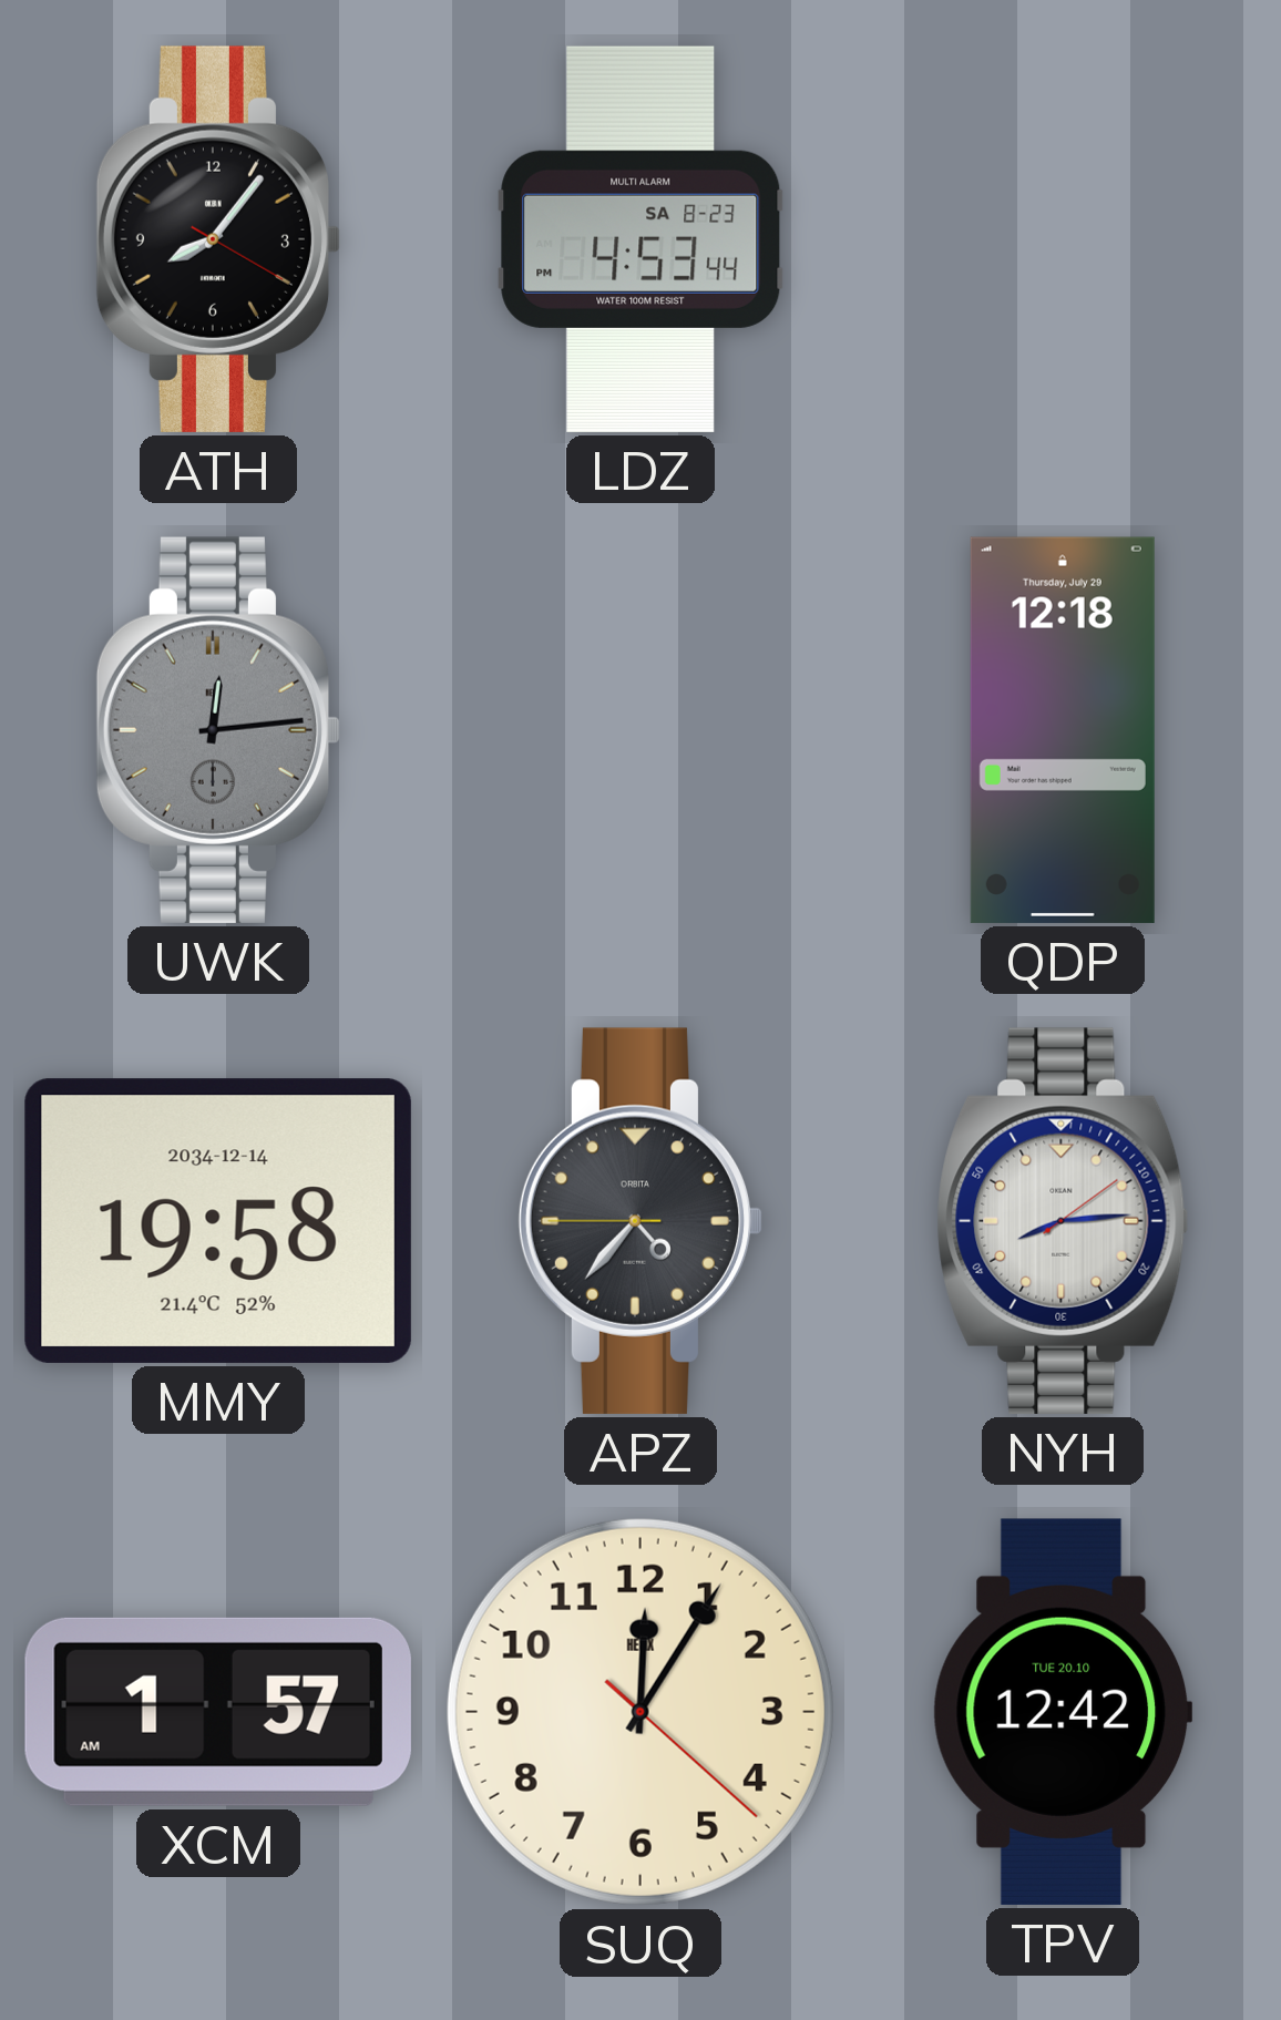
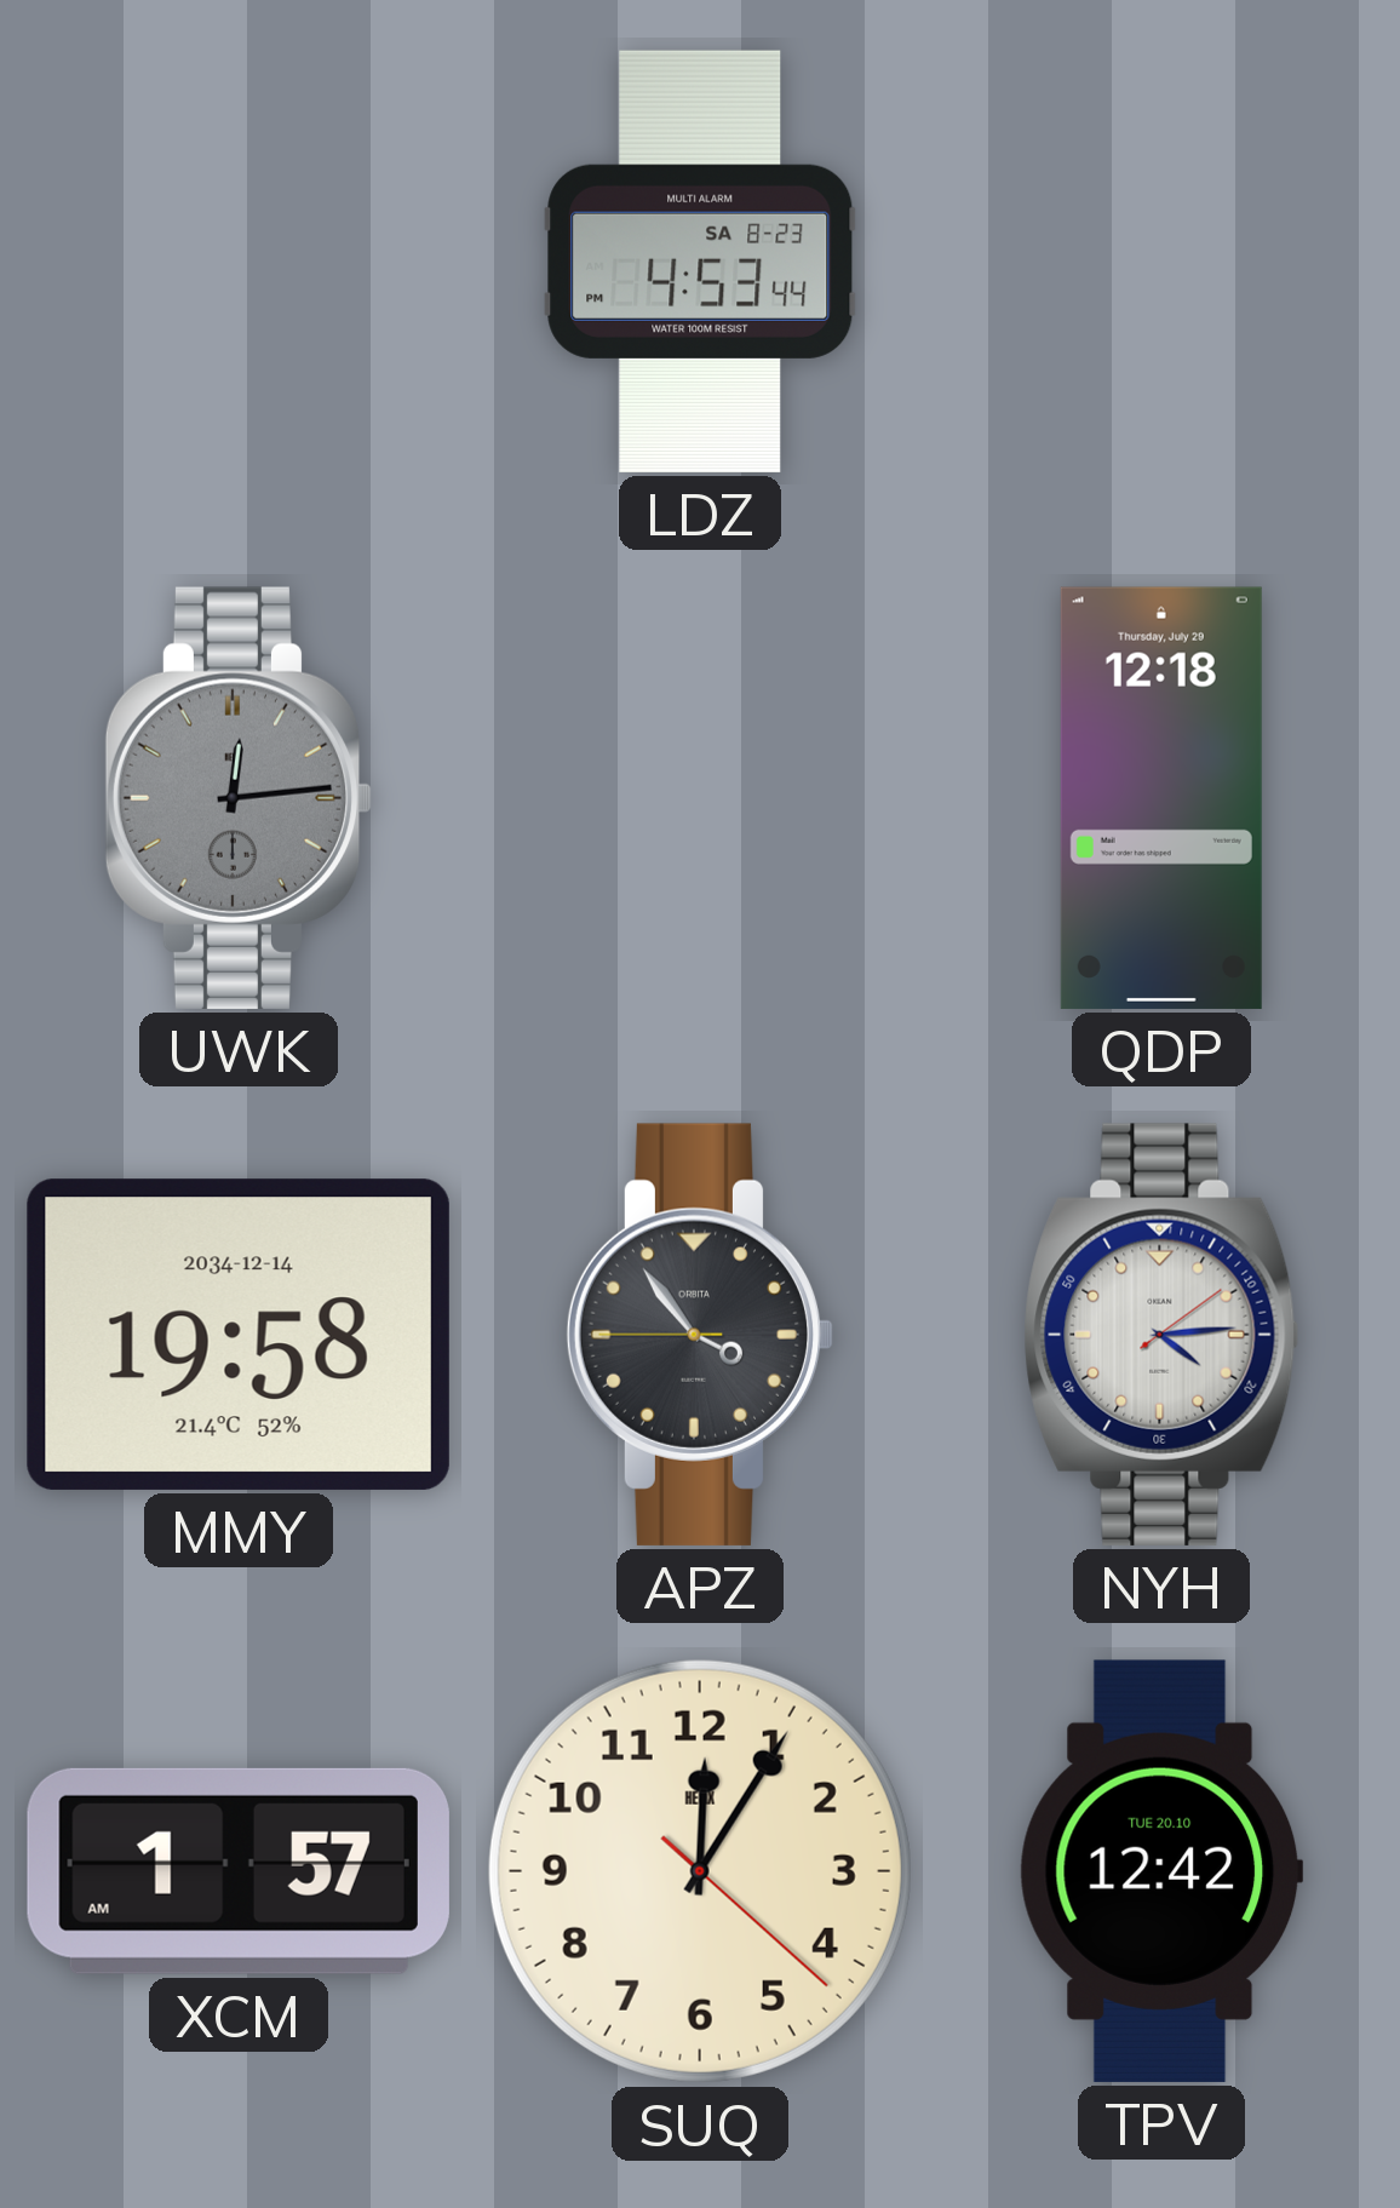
ATH: 8:06 -> none (218, 239)
APZ: 4:36 -> 3:53 (700, 1335)
NYH: 8:14 -> 4:14 (1161, 1335)
